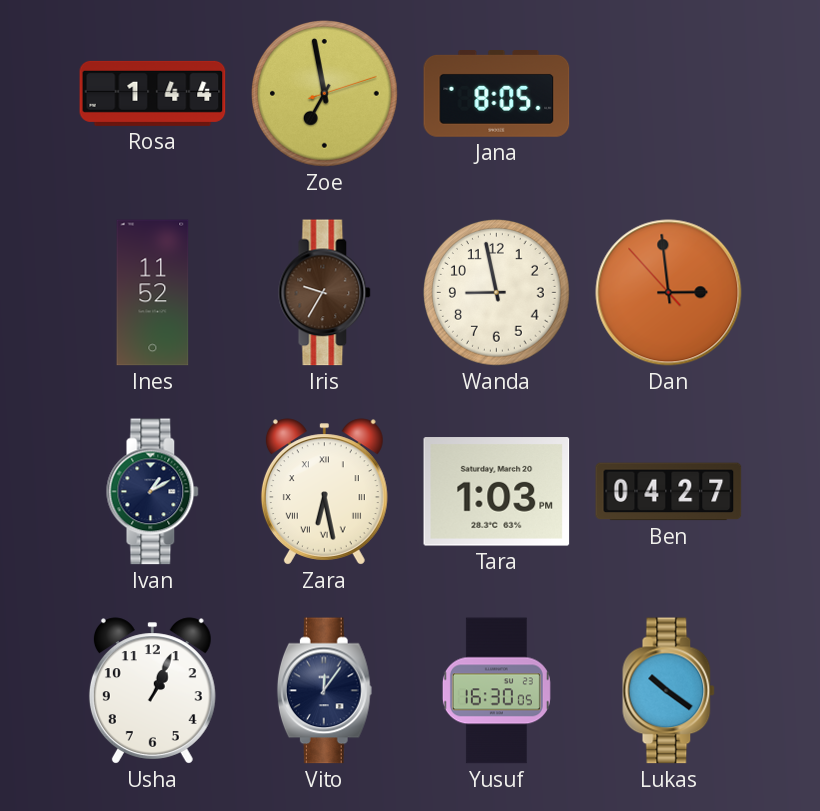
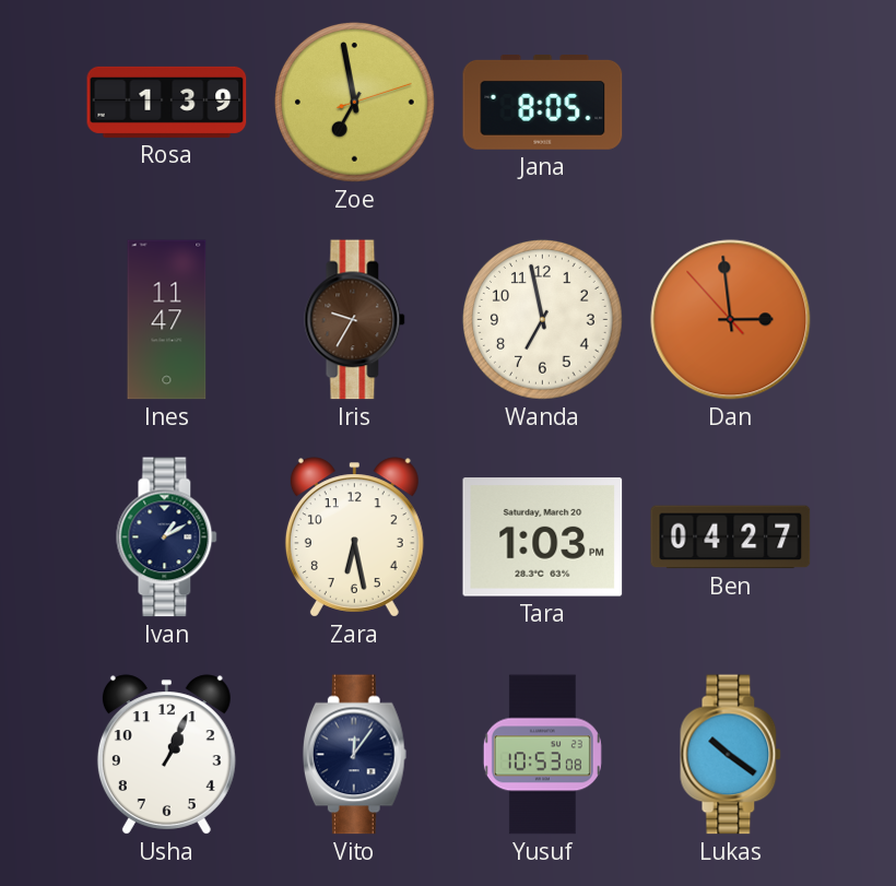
Rosa: 1:44 -> 1:39 (167, 102)
Ines: 11:52 -> 11:47 (167, 320)
Wanda: 8:58 -> 6:58 (543, 320)
Zara numerals: Roman -> Arabic (354, 537)
Yusuf: 16:30 -> 10:53 (542, 755)
